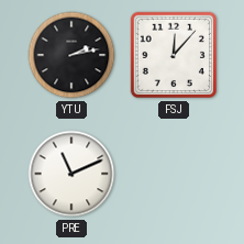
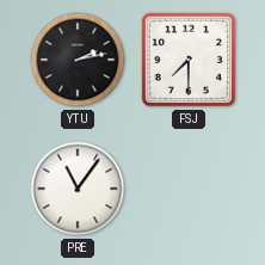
FSJ: 12:07 -> 7:30 (189, 60)
PRE: 11:11 -> 11:06 (78, 189)
